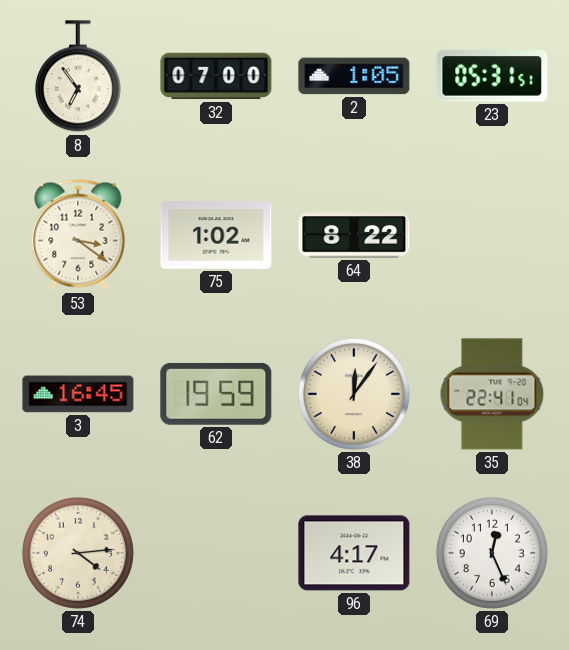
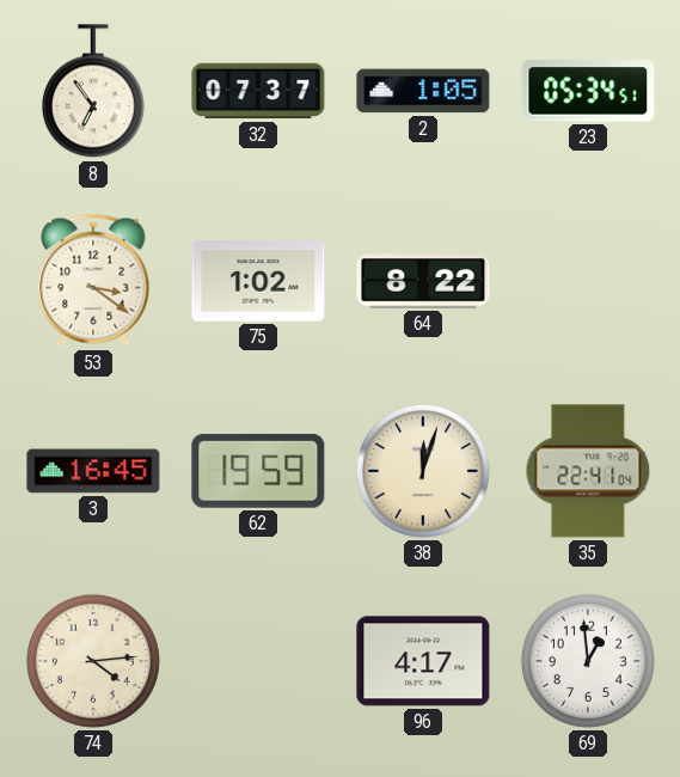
32: 07:00 -> 07:37 (258, 91)
23: 05:31 -> 05:34 (588, 92)
38: 12:06 -> 12:03 (423, 471)
69: 12:26 -> 12:59 (588, 661)
